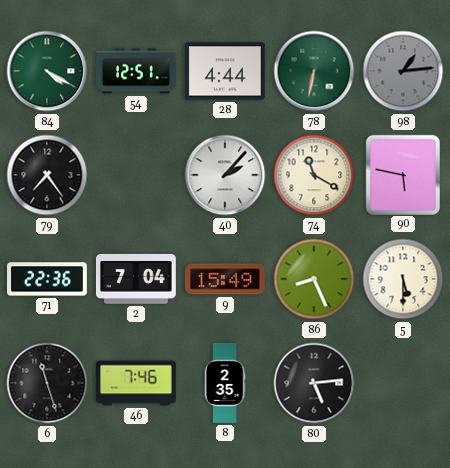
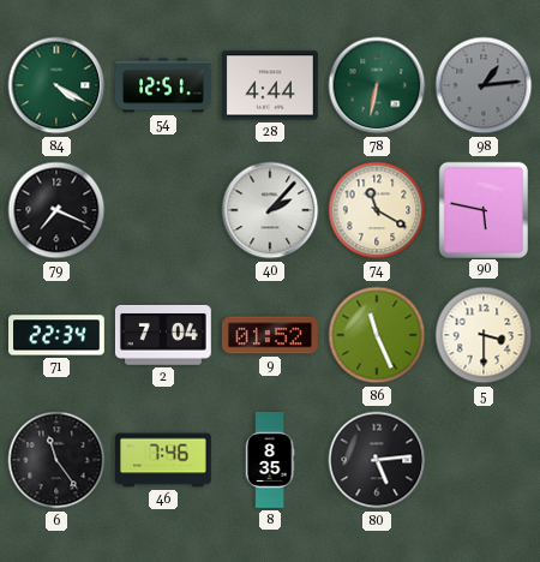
79: 7:24 -> 7:19 (56, 210)
71: 22:36 -> 22:34 (58, 335)
9: 15:49 -> 01:52 (270, 335)
86: 8:26 -> 11:26 (377, 335)
5: 5:30 -> 3:30 (484, 335)
6: 11:27 -> 11:24 (56, 460)
8: 2:35 -> 8:35 (270, 461)
